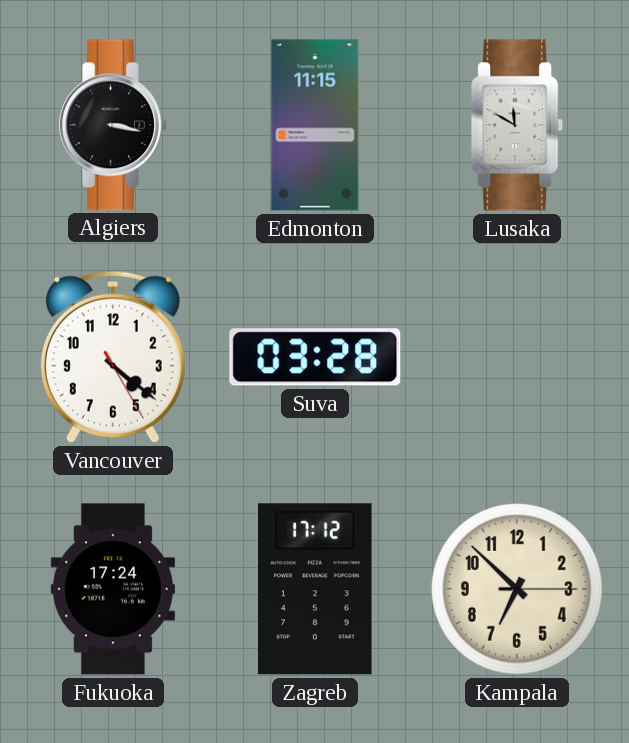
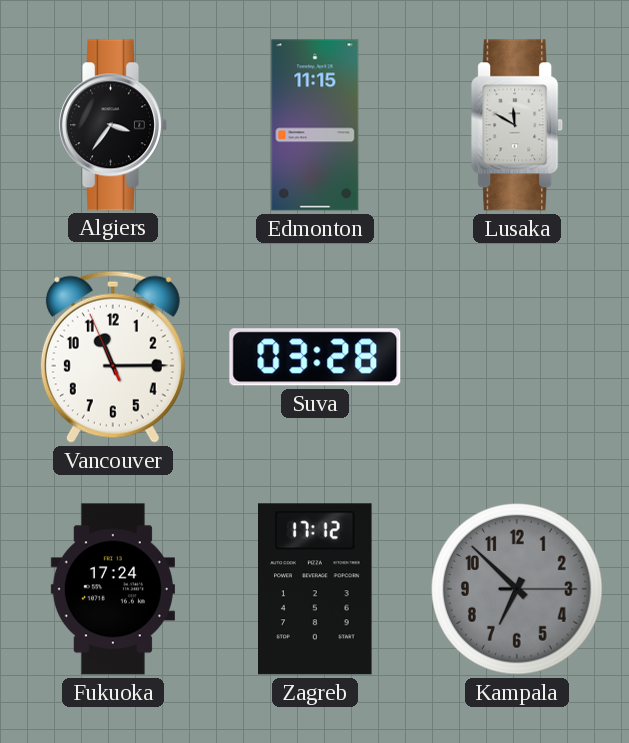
Algiers: 3:17 -> 3:36 (114, 125)
Vancouver: 4:21 -> 11:14 (113, 357)
Kampala dial: cream -> grey (518, 590)
